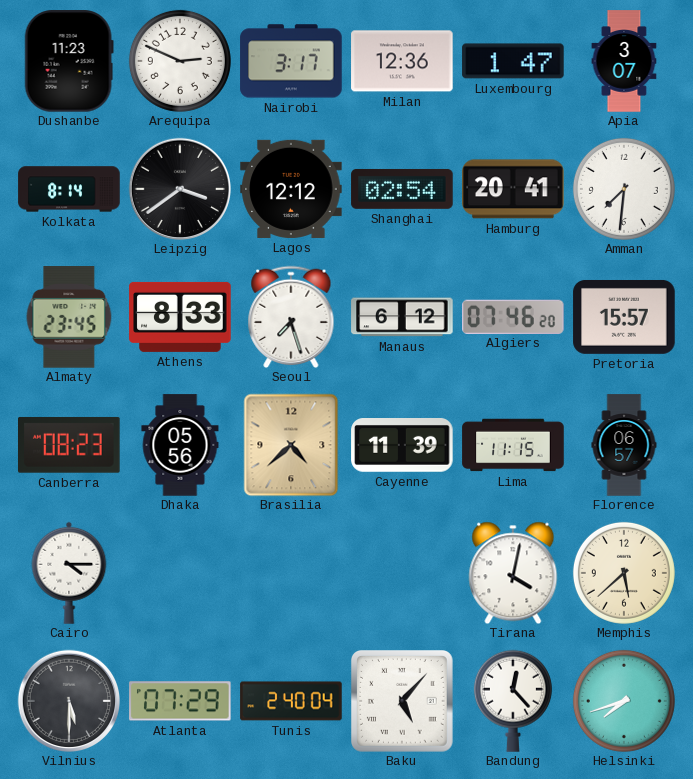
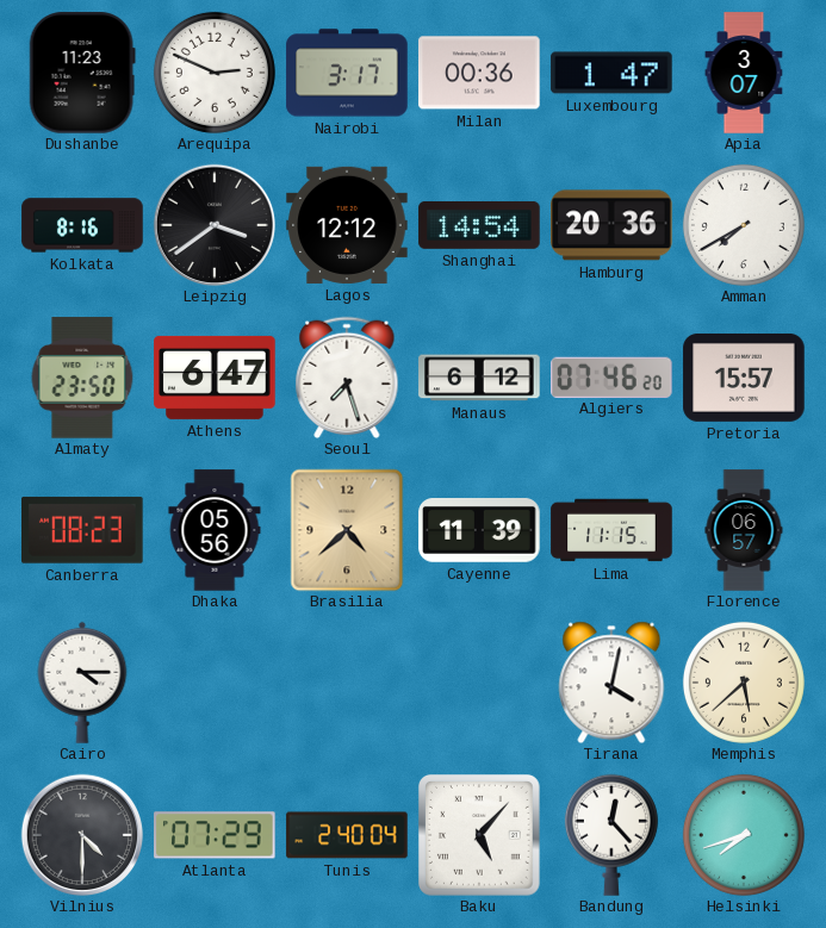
Milan: 12:36 -> 00:36 (479, 73)
Kolkata: 8:14 -> 8:16 (82, 225)
Shanghai: 02:54 -> 14:54 (479, 225)
Hamburg: 20:41 -> 20:36 (611, 225)
Amman: 7:31 -> 7:40 (744, 225)
Almaty: 23:45 -> 23:50 (82, 378)
Athens: 8:33 -> 6:47 (215, 378)
Vilnius: 5:30 -> 4:30 (81, 834)
